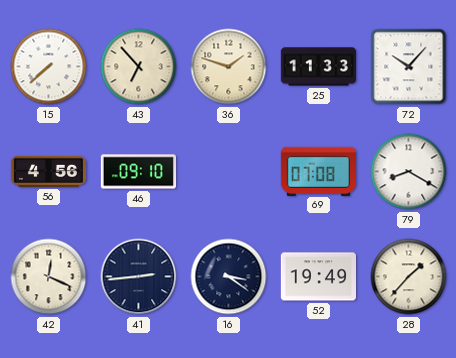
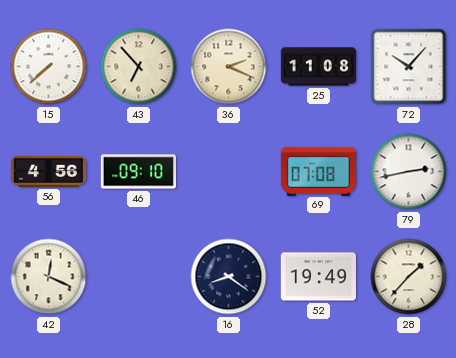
36: 1:48 -> 2:19 (229, 67)
25: 11:33 -> 11:08 (318, 67)
79: 8:20 -> 2:43 (409, 172)
41: 2:44 -> none (139, 277)
16: 3:21 -> 8:21 (229, 277)
